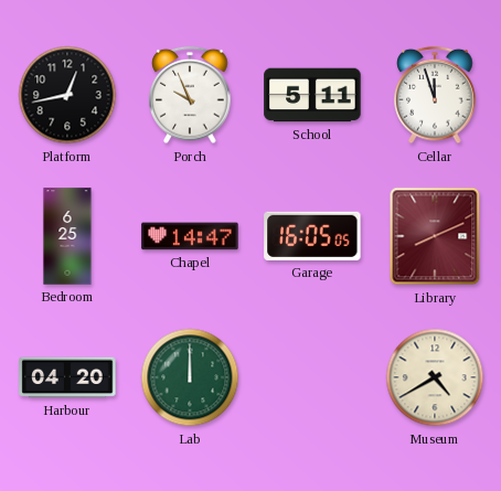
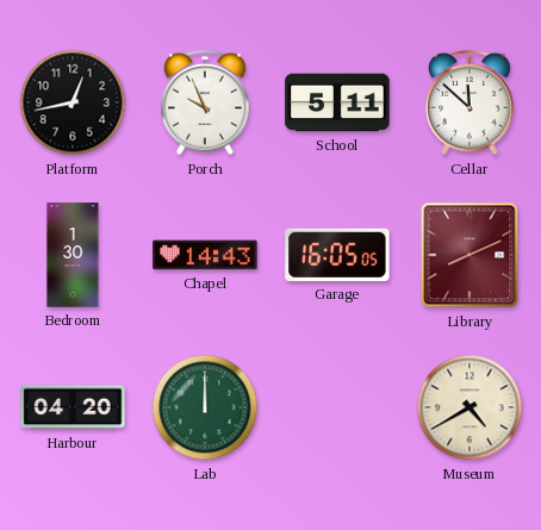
Cellar: 11:57 -> 11:52 (470, 102)
Bedroom: 6:25 -> 1:30 (73, 255)
Chapel: 14:47 -> 14:43 (205, 255)
